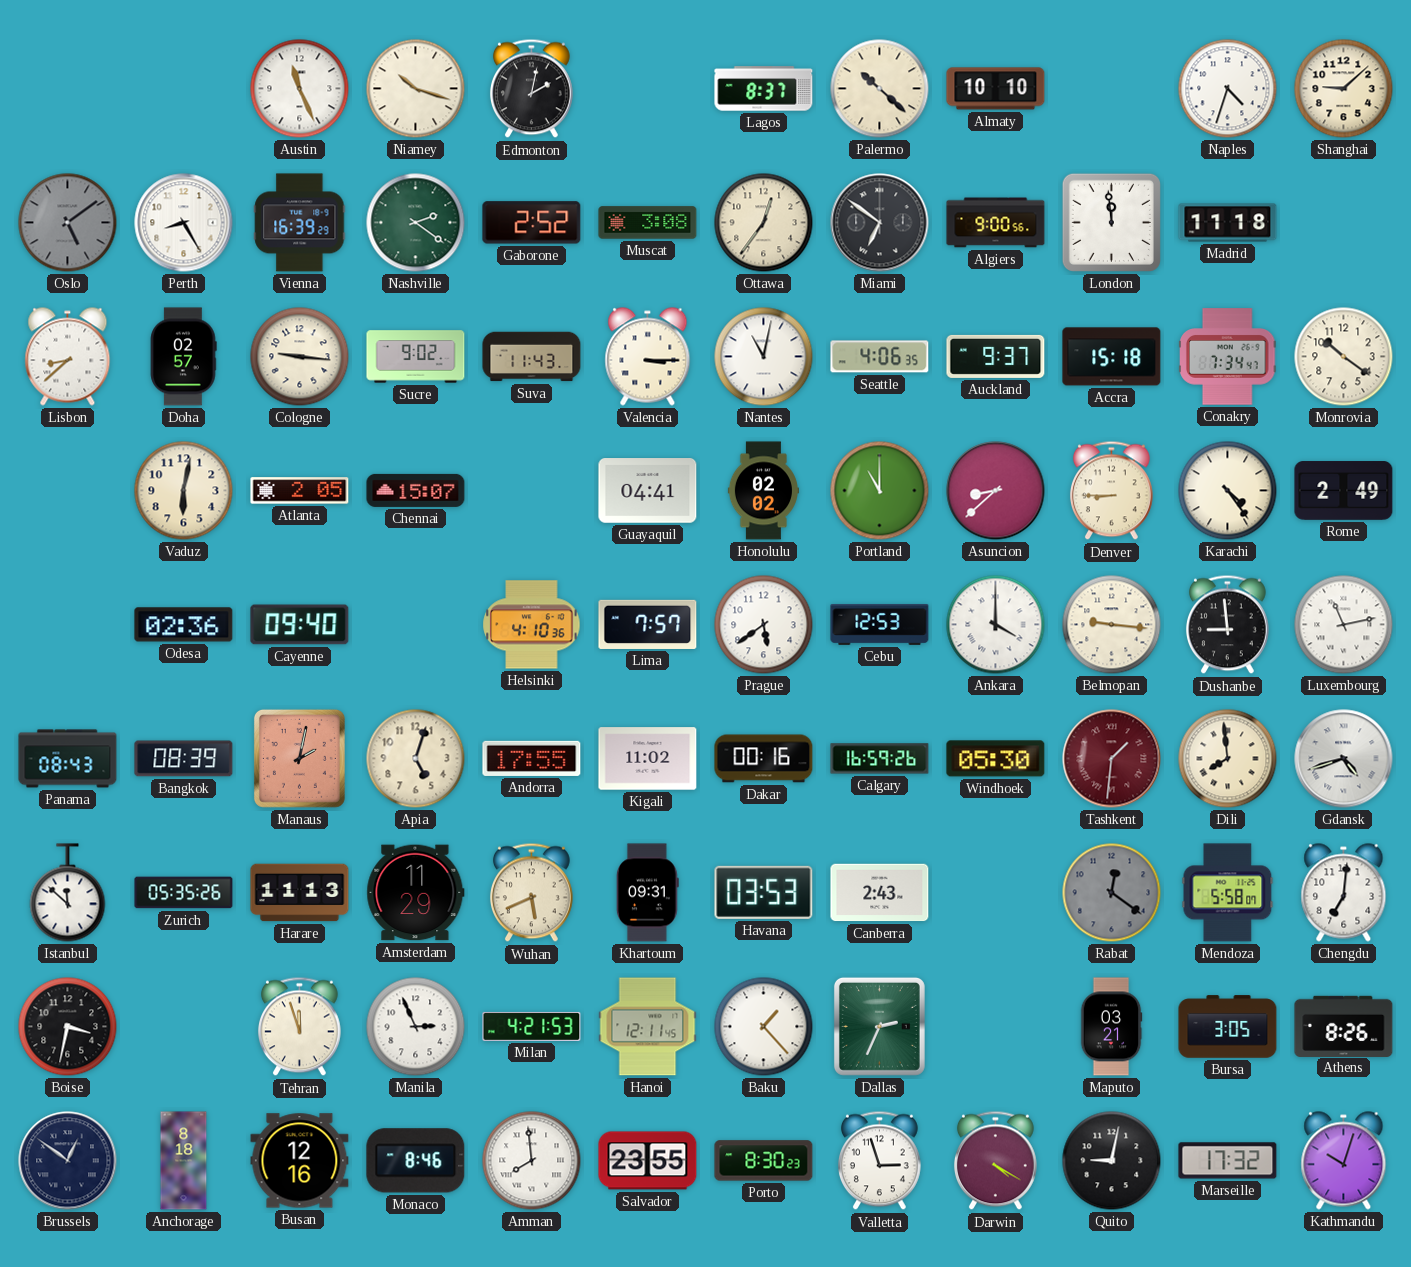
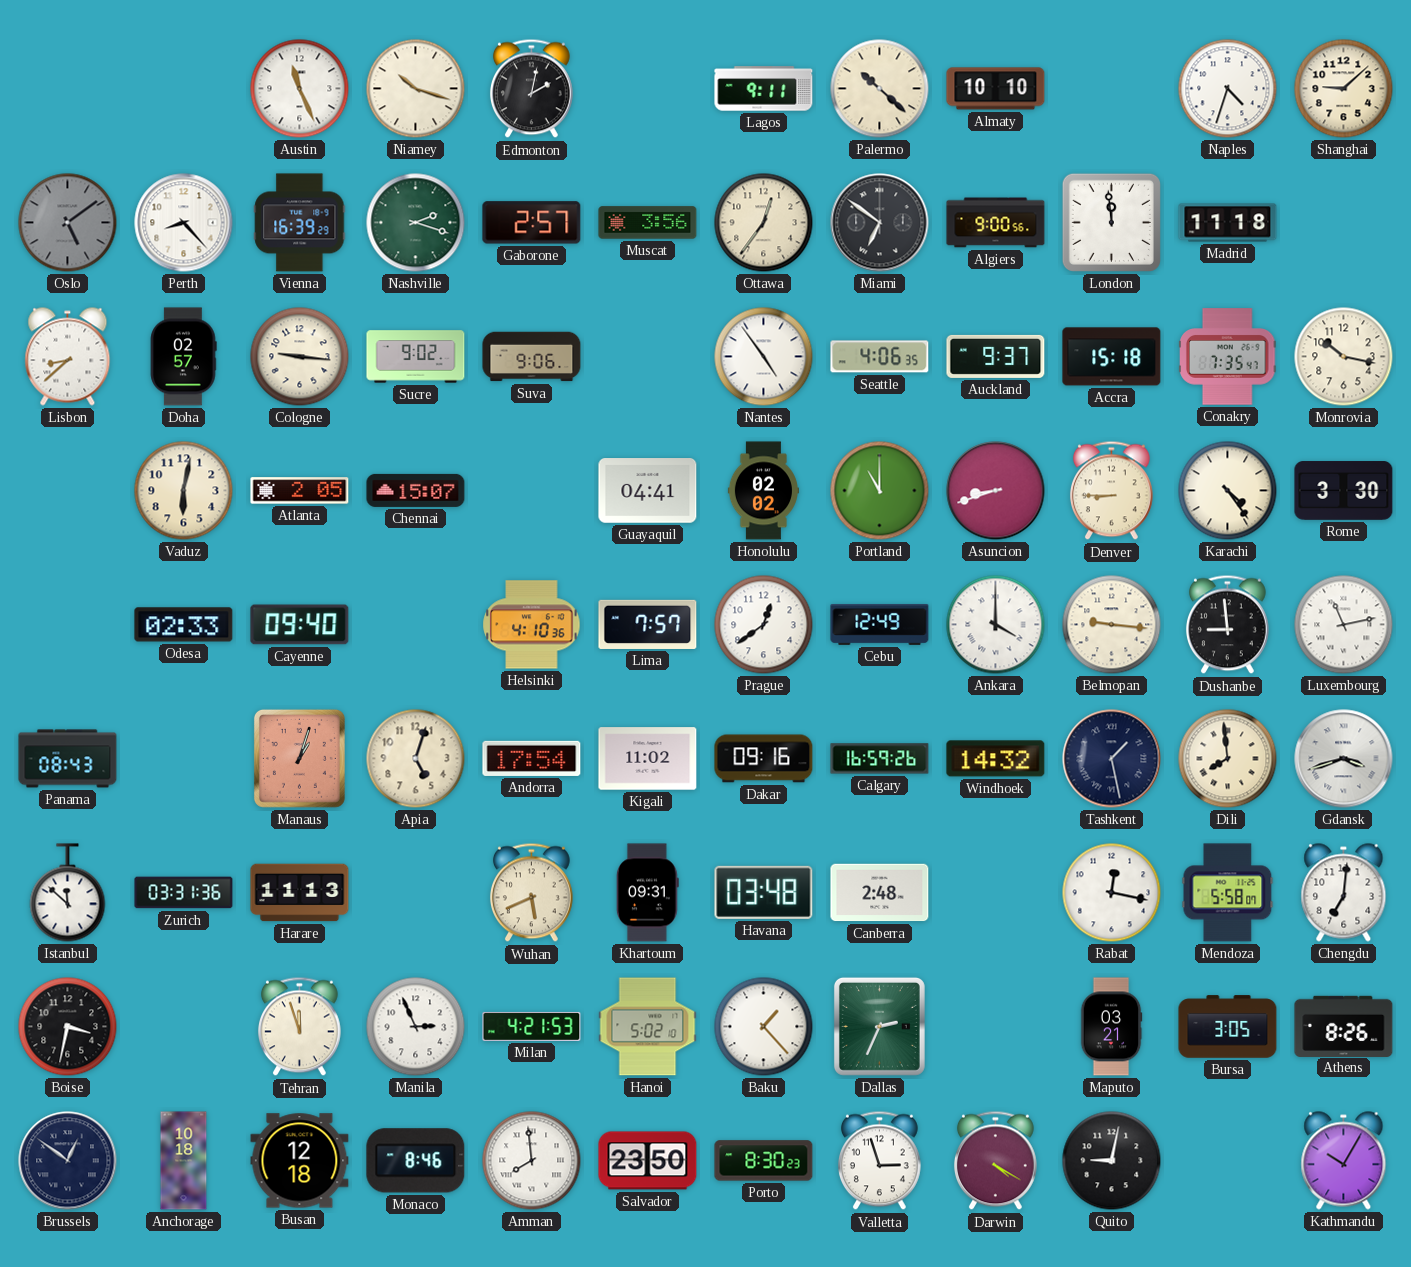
Lagos: 8:37 -> 9:11 (764, 89)
Perth: 8:25 -> 8:23 (184, 223)
Nashville: 2:21 -> 2:18 (416, 223)
Gaborone: 2:52 -> 2:57 (532, 223)
Muscat: 3:08 -> 3:56 (648, 223)
Suva: 11:43 -> 9:06 (532, 357)
Valencia: 3:15 -> none (648, 357)
Nantes: 11:02 -> 4:54 (764, 357)
Conakry: 7:34 -> 7:35 (1228, 357)
Monrovia: 10:21 -> 10:17 (1344, 357)
Asuncion: 8:38 -> 8:42 (996, 491)
Rome: 2:49 -> 3:30 (1344, 491)
Odesa: 02:36 -> 02:33 (184, 625)
Prague: 5:39 -> 12:39 (764, 625)
Cebu: 12:53 -> 12:49 (880, 624)
Bangkok: 08:39 -> none (184, 759)
Manaus: 2:02 -> 1:03 (299, 758)
Andorra: 17:55 -> 17:54 (532, 758)
Dakar: 00:16 -> 09:16 (764, 759)
Windhoek: 05:30 -> 14:32 (996, 759)
Tashkent: 1:31 -> 1:28 (1112, 759)
Tashkent dial: burgundy -> navy (1112, 759)
Gdansk: 4:42 -> 3:42 (1344, 759)
Zurich: 05:35 -> 03:31 (184, 893)
Amsterdam: 11:29 -> none (416, 893)
Havana: 03:53 -> 03:48 (764, 892)
Canberra: 2:43 -> 2:48 (880, 893)
Rabat: 12:21 -> 12:17 (1112, 893)
Rabat dial: grey -> white (1112, 893)
Hanoi: 12:11 -> 5:02 (648, 1027)
Anchorage: 8:18 -> 10:18 (184, 1161)
Busan: 12:16 -> 12:18 (300, 1161)
Salvador: 23:55 -> 23:50 (648, 1161)
Marseille: 17:32 -> none (1228, 1161)
Kathmandu: 10:03 -> 10:05 (1344, 1161)
